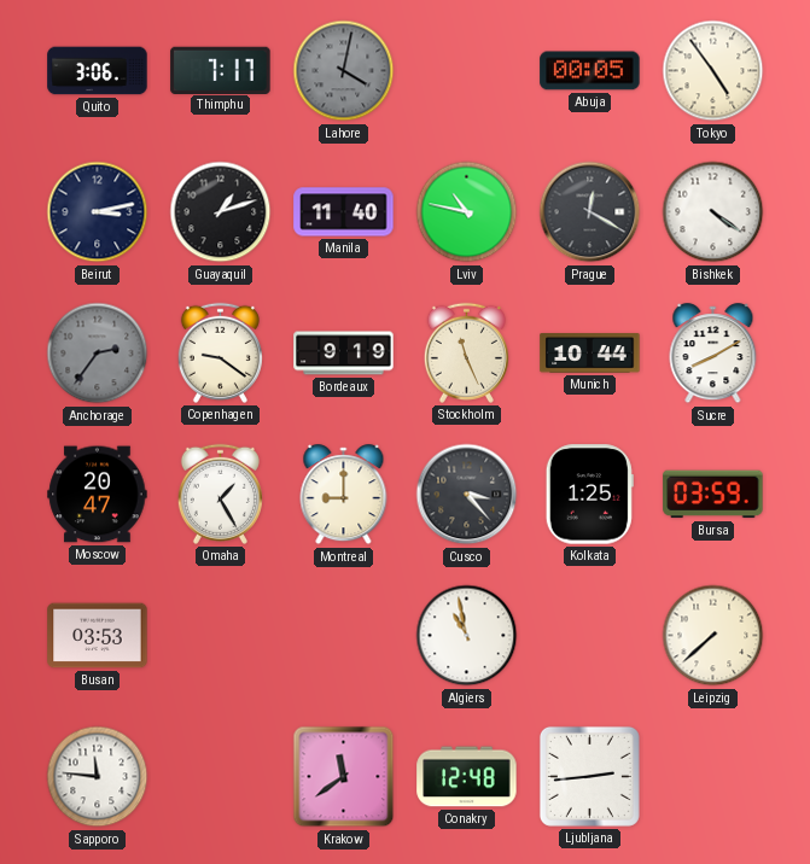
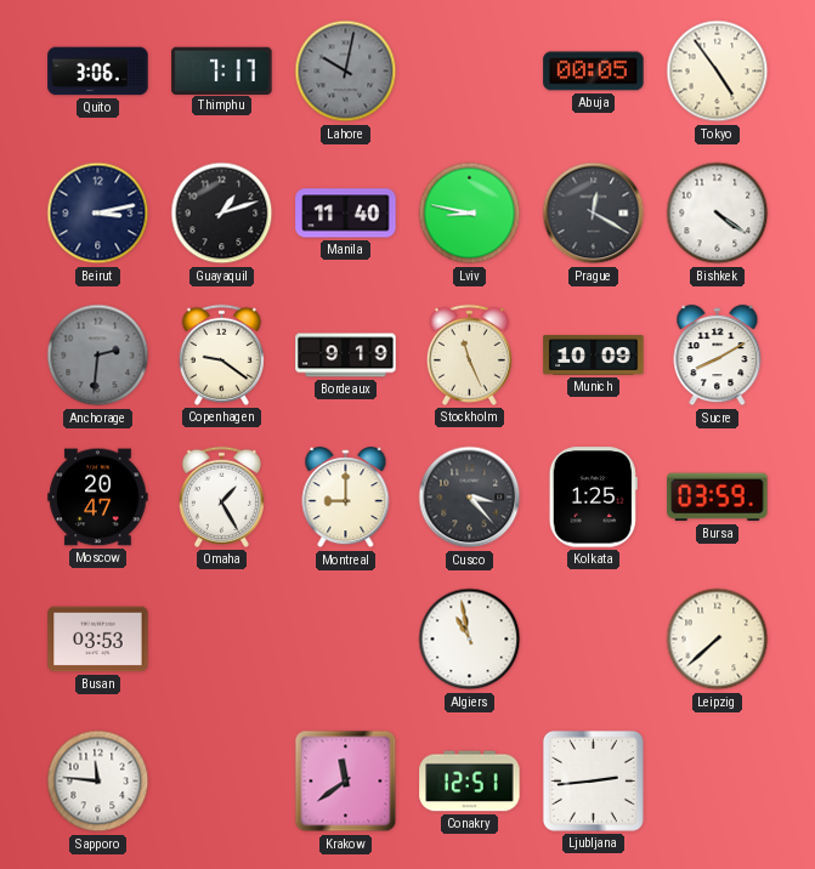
Lahore: 4:02 -> 10:02 (346, 72)
Lviv: 10:47 -> 8:47 (470, 214)
Anchorage: 2:36 -> 2:31 (98, 356)
Munich: 10:44 -> 10:09 (594, 356)
Conakry: 12:48 -> 12:51 (470, 782)
